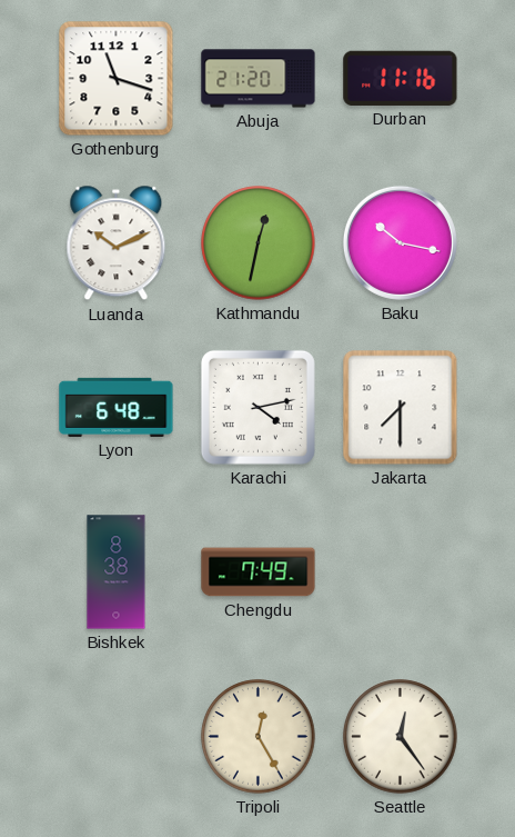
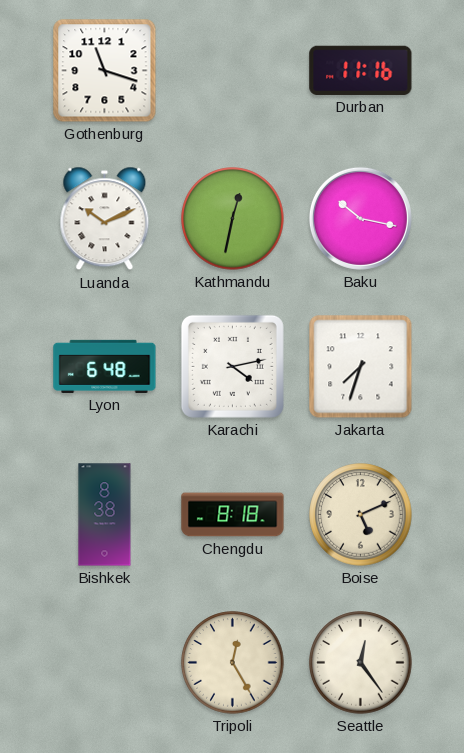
Abuja: 21:20 -> none (259, 79)
Jakarta: 7:30 -> 7:33 (361, 367)
Chengdu: 7:49 -> 8:18 (233, 515)
Boise: none -> 5:11 (361, 515)
